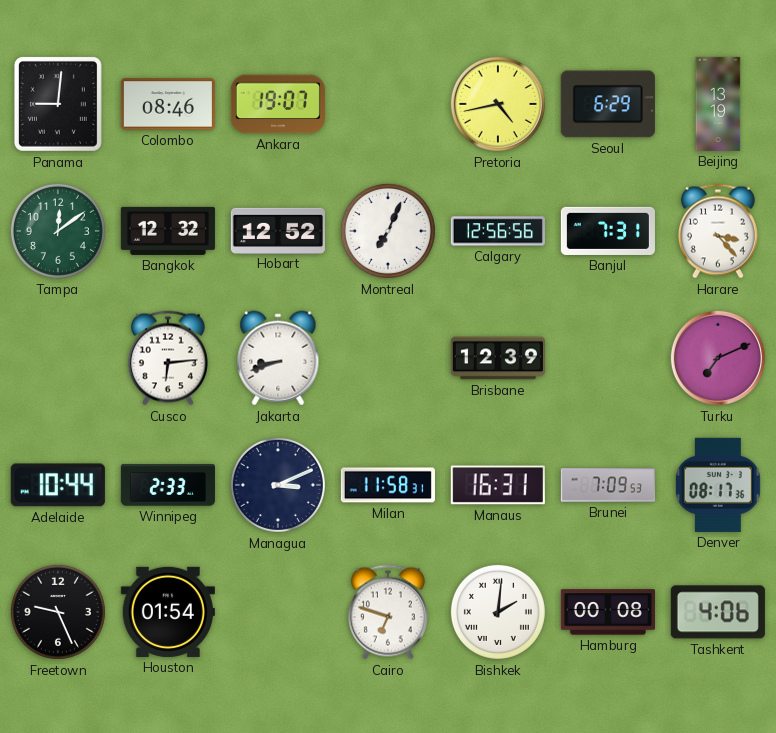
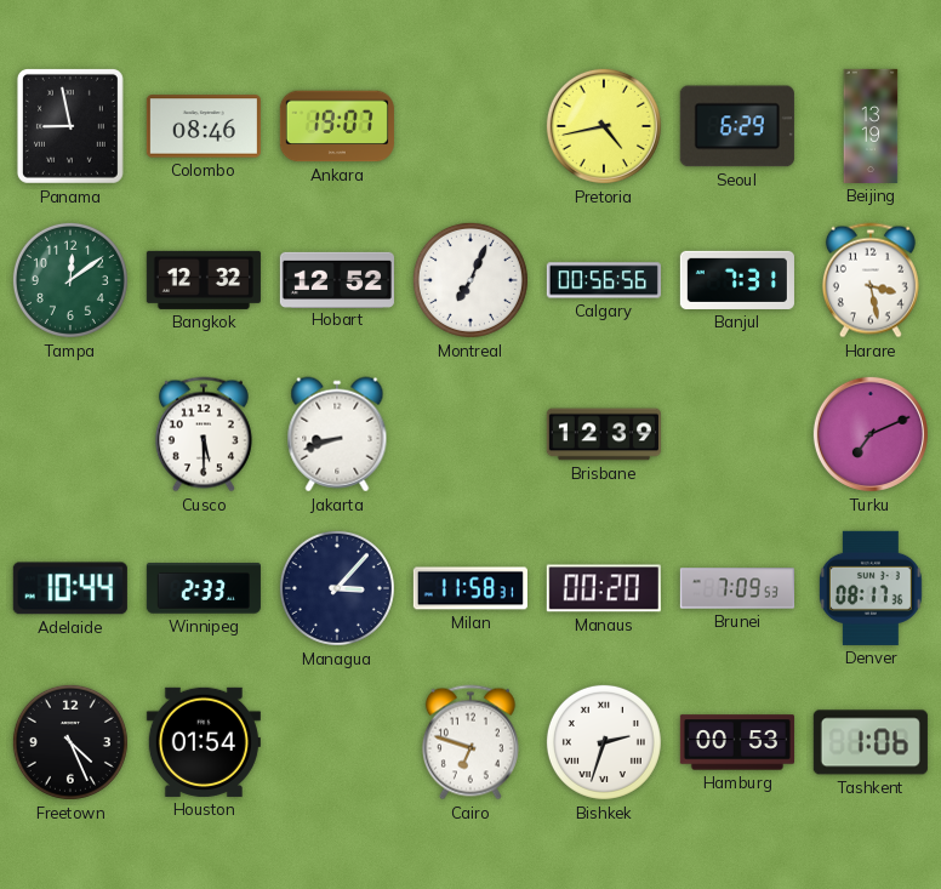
Panama: 9:01 -> 8:58 (70, 126)
Calgary: 12:56 -> 00:56 (604, 280)
Harare: 3:23 -> 3:28 (871, 280)
Cusco: 6:14 -> 5:30 (204, 434)
Managua: 3:11 -> 3:07 (337, 588)
Manaus: 16:31 -> 00:20 (604, 588)
Freetown: 9:26 -> 4:26 (70, 742)
Bishkek: 2:01 -> 2:33 (604, 742)
Hamburg: 00:08 -> 00:53 (737, 742)
Tashkent: 4:06 -> 1:06 (871, 742)
